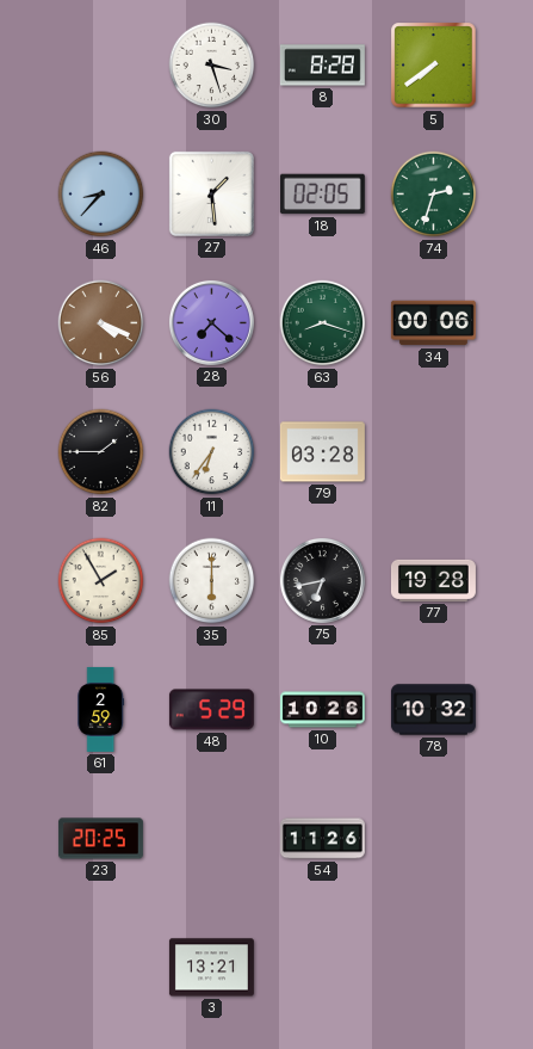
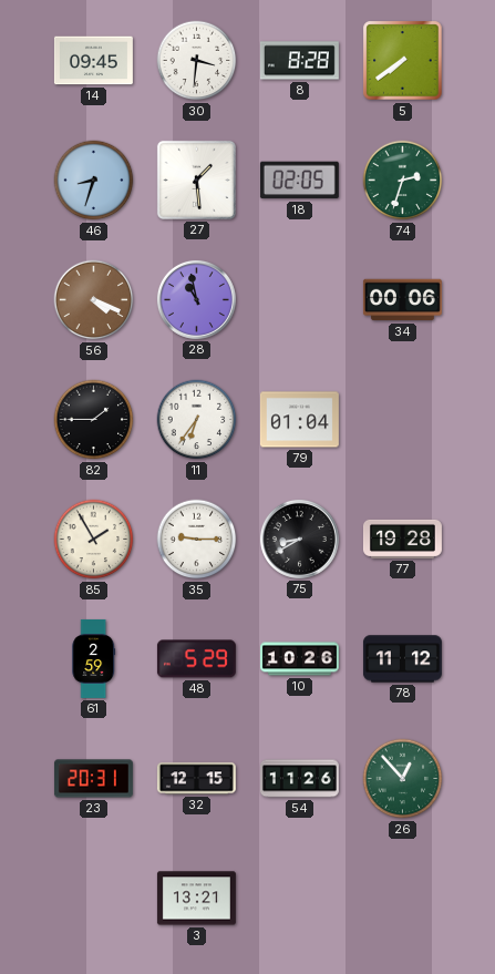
14: none -> 09:45 (93, 61)
30: 3:27 -> 3:31 (197, 61)
46: 8:37 -> 8:33 (94, 181)
28: 7:22 -> 10:58 (196, 299)
63: 8:18 -> none (323, 323)
79: 03:28 -> 01:04 (299, 420)
35: 6:00 -> 9:15 (197, 540)
75: 6:43 -> 8:40 (299, 539)
78: 10:32 -> 11:12 (402, 659)
23: 20:25 -> 20:31 (93, 779)
32: none -> 12:15 (196, 779)
26: none -> 12:53 (403, 779)
